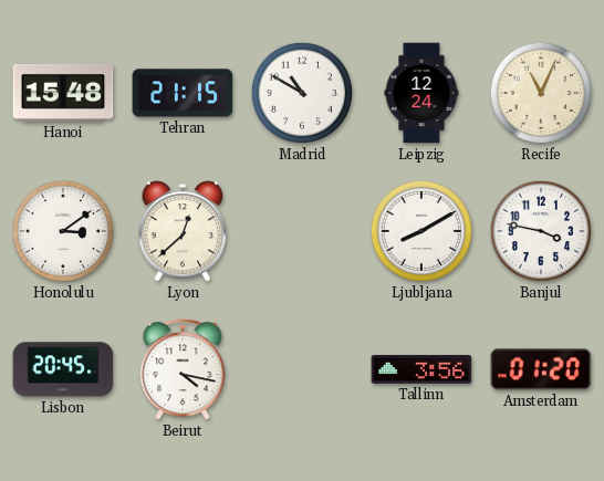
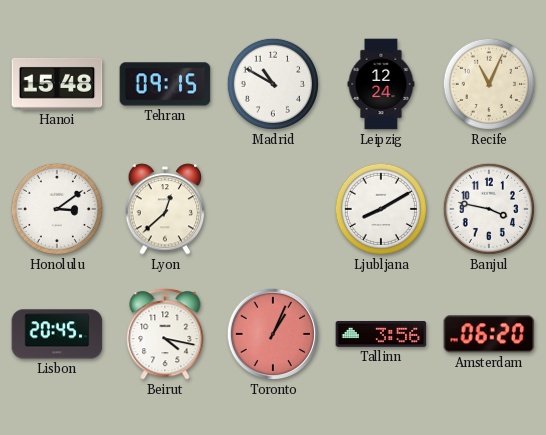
Tehran: 21:15 -> 09:15 (165, 84)
Toronto: none -> 1:04 (273, 334)
Amsterdam: 01:20 -> 06:20 (489, 334)
